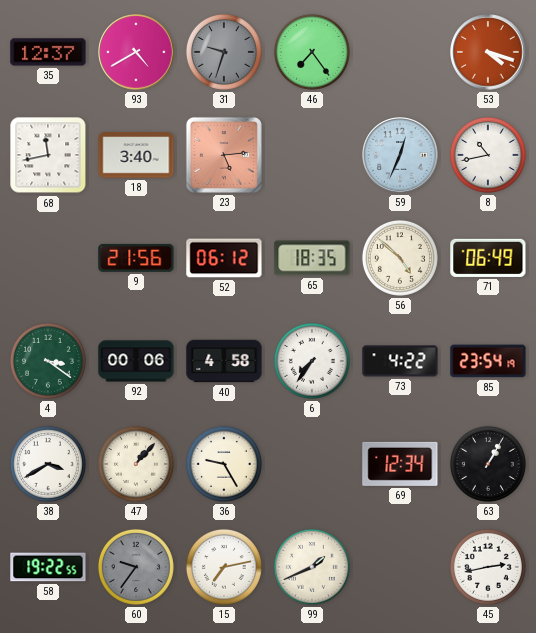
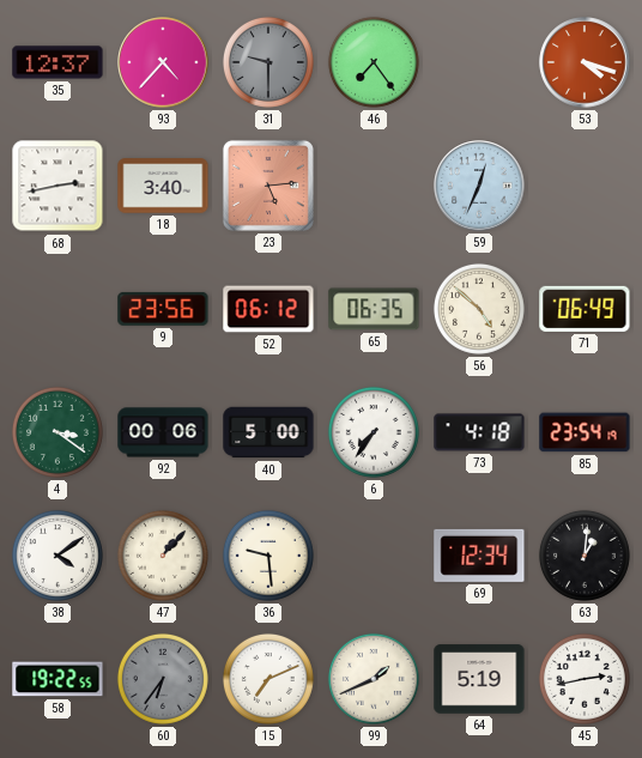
93: 4:40 -> 4:37 (163, 62)
31: 9:33 -> 9:30 (268, 62)
68: 11:43 -> 2:43 (57, 186)
8: 10:43 -> none (488, 155)
9: 21:56 -> 23:56 (163, 309)
65: 18:35 -> 06:35 (374, 309)
40: 4:58 -> 5:00 (268, 432)
73: 4:22 -> 4:18 (479, 432)
38: 3:40 -> 4:09 (57, 556)
36: 9:25 -> 9:29 (268, 556)
63: 1:05 -> 1:01 (585, 556)
60: 9:36 -> 6:36 (163, 679)
15: 7:13 -> 7:11 (268, 679)
64: none -> 5:19 (479, 679)
